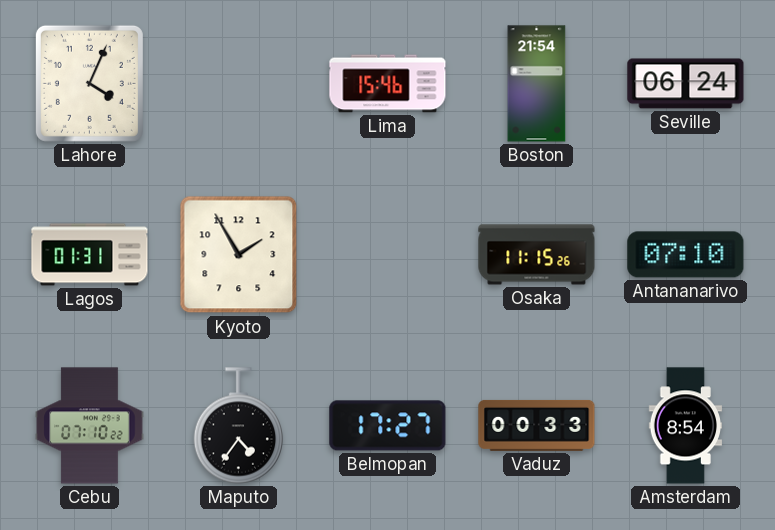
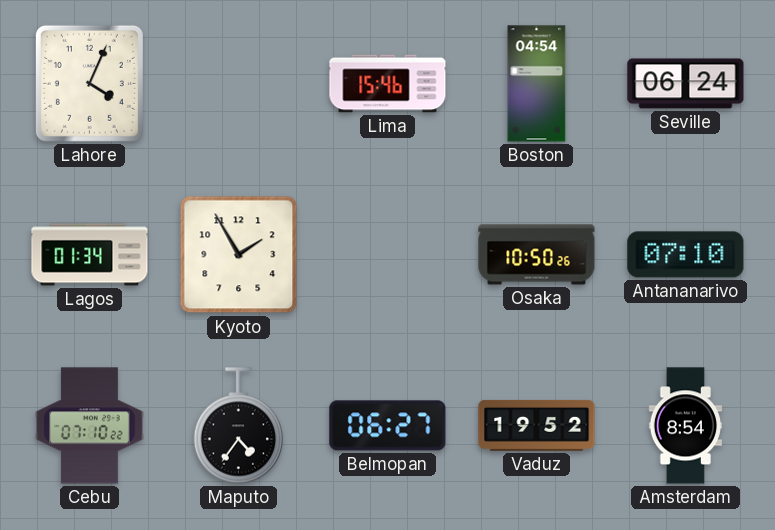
Boston: 21:54 -> 04:54 (537, 84)
Lagos: 01:31 -> 01:34 (90, 255)
Osaka: 11:15 -> 10:50 (537, 255)
Belmopan: 17:27 -> 06:27 (388, 426)
Vaduz: 00:33 -> 19:52 (537, 425)
